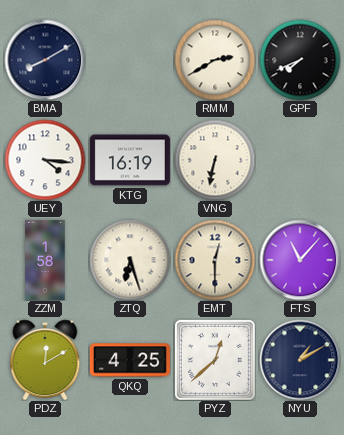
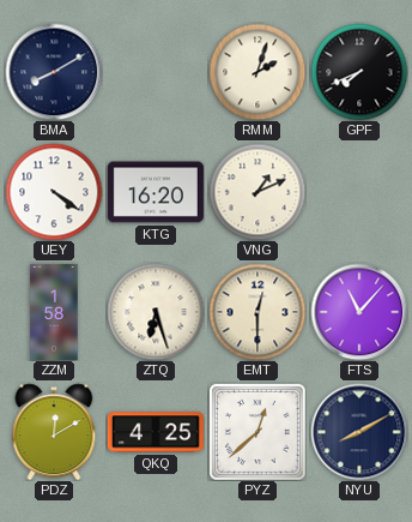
RMM: 2:40 -> 2:03 (257, 72)
UEY: 4:16 -> 4:21 (54, 192)
KTG: 16:19 -> 16:20 (156, 192)
VNG: 6:32 -> 1:11 (257, 192)
NYU: 1:10 -> 8:10 (359, 432)
